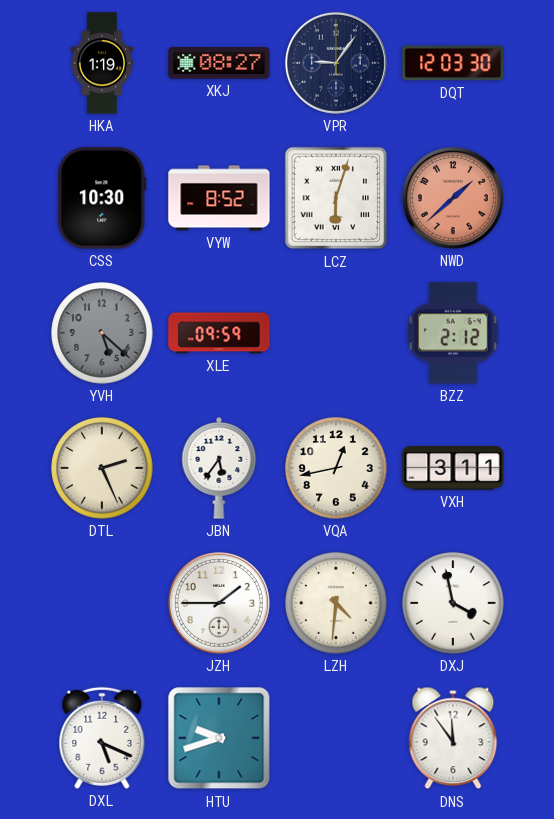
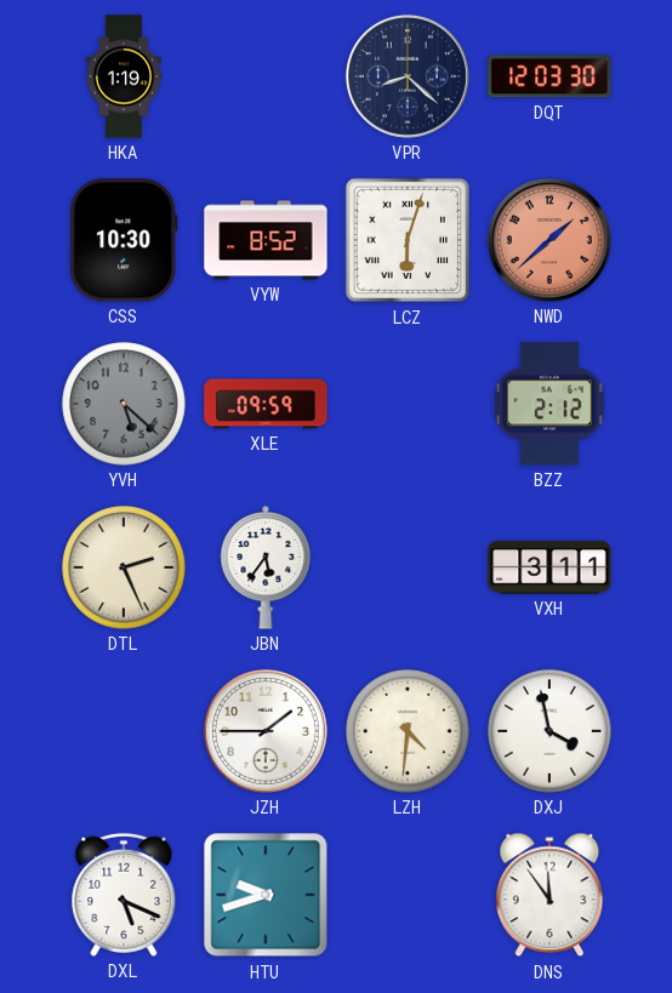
XKJ: 08:27 -> none (219, 63)
VPR: 9:06 -> 8:22 (408, 76)
VQA: 12:43 -> none (336, 468)
